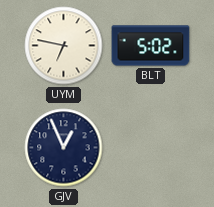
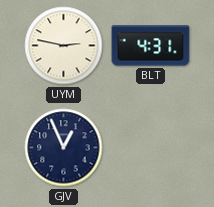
UYM: 6:47 -> 2:47 (64, 46)
BLT: 5:02 -> 4:31 (151, 46)
